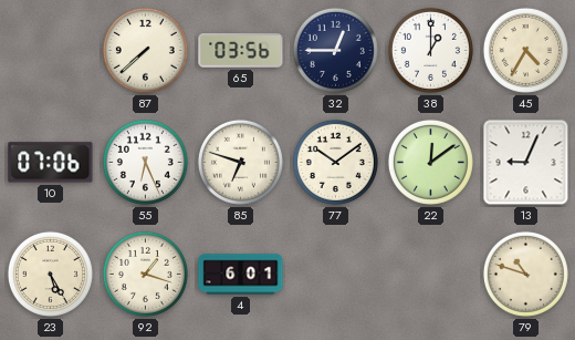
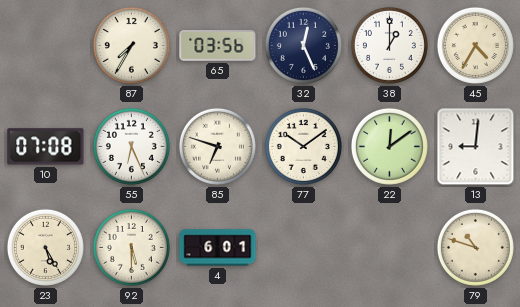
87: 7:38 -> 7:35 (131, 45)
32: 12:45 -> 12:26 (303, 45)
10: 07:06 -> 07:08 (46, 147)
13: 9:04 -> 9:01 (476, 147)
92: 1:18 -> 5:30 (131, 247)
